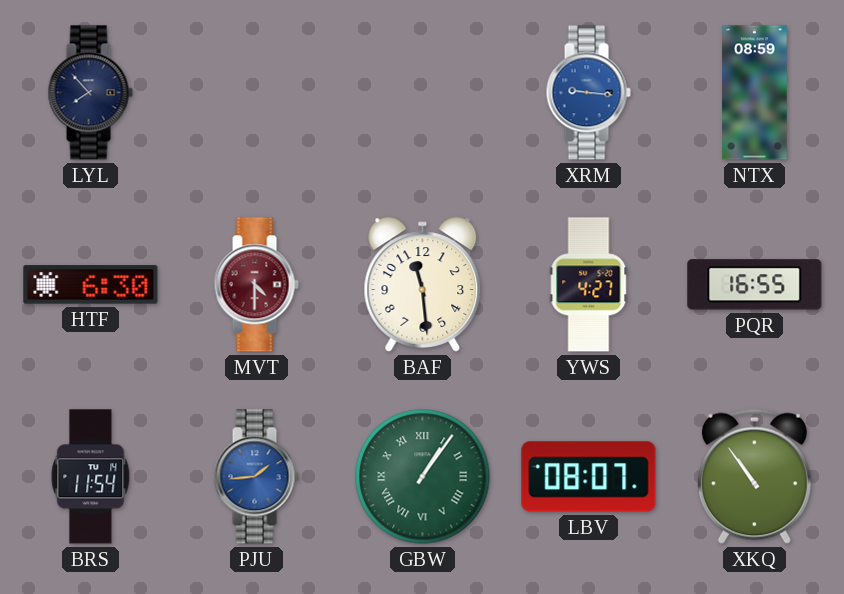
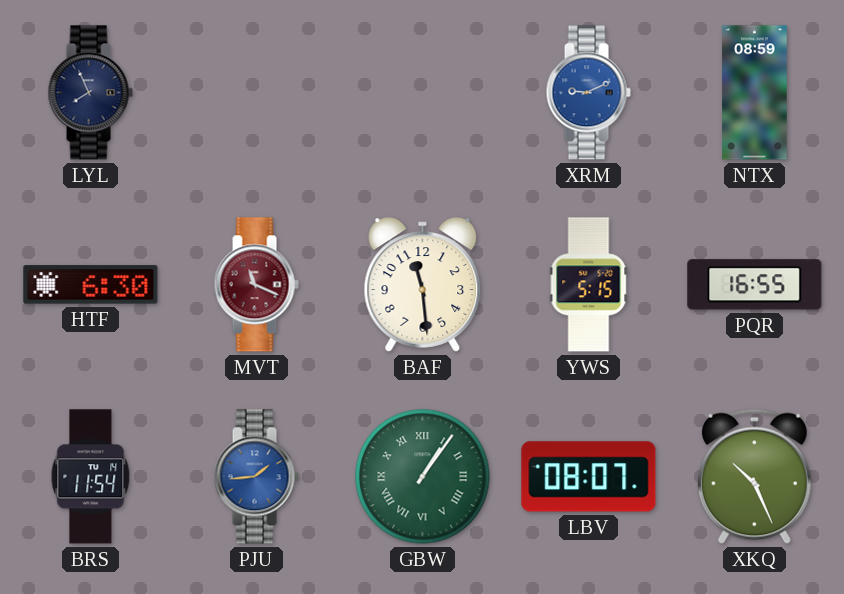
LYL: 7:53 -> 7:56 (90, 93)
XRM: 9:16 -> 9:11 (588, 93)
MVT: 4:30 -> 11:19 (256, 285)
YWS: 4:27 -> 5:15 (589, 285)
XKQ: 10:54 -> 10:26 (754, 476)
